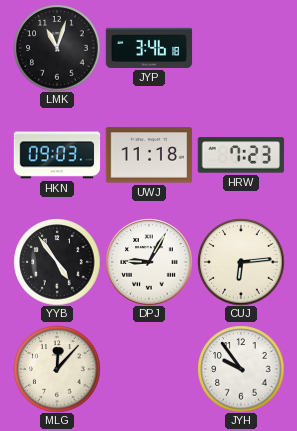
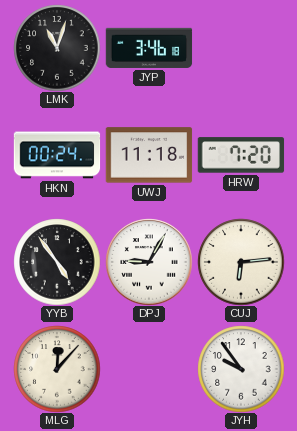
HKN: 09:03 -> 00:24 (57, 155)
HRW: 7:23 -> 7:20 (241, 155)
